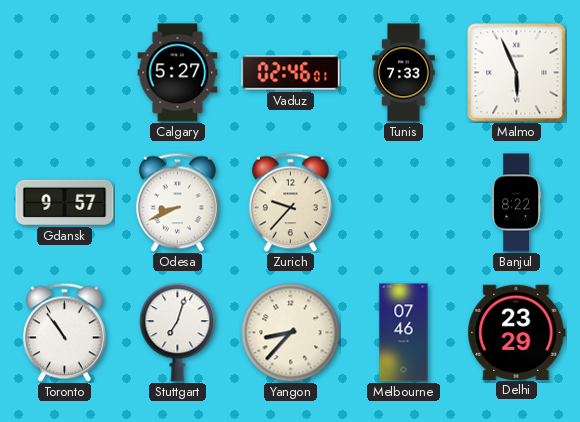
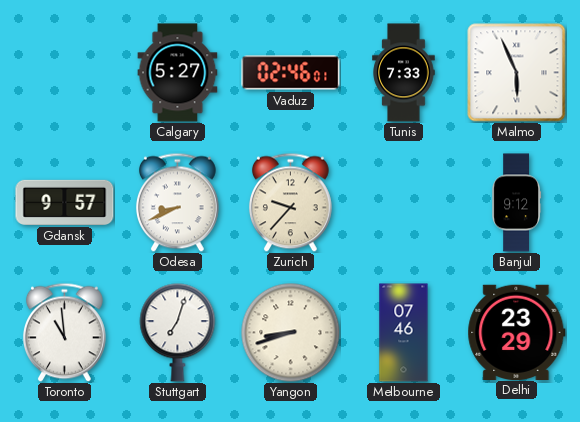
Banjul: 8:22 -> 9:12 (516, 203)
Toronto: 10:54 -> 10:59 (64, 332)
Yangon: 8:37 -> 8:42 (291, 333)
